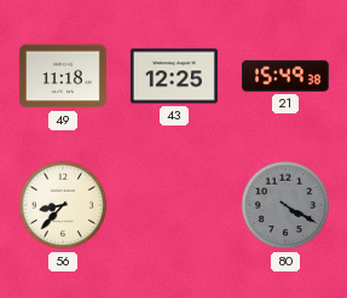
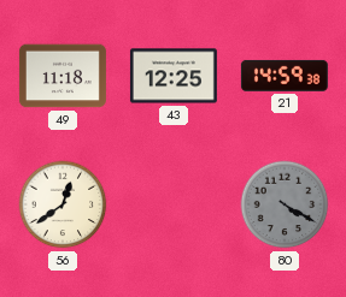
21: 15:49 -> 14:59 (285, 76)
56: 8:37 -> 12:39 (63, 204)
